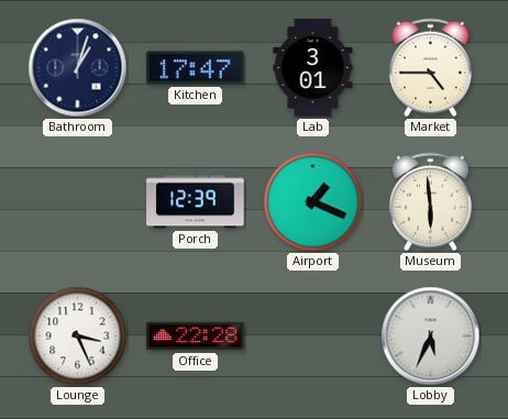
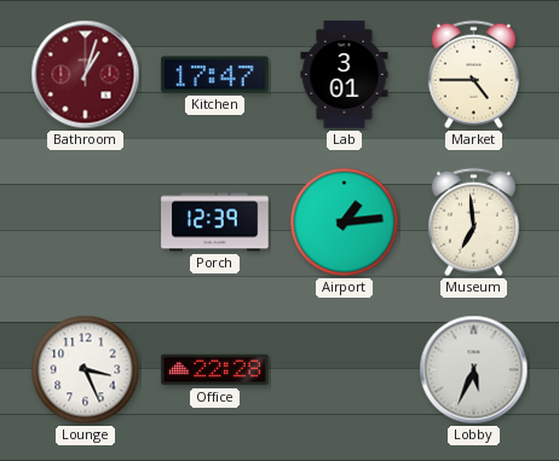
Bathroom dial: navy -> burgundy (86, 75)
Airport: 1:19 -> 1:14 (345, 223)
Museum: 5:59 -> 6:59 (473, 223)
